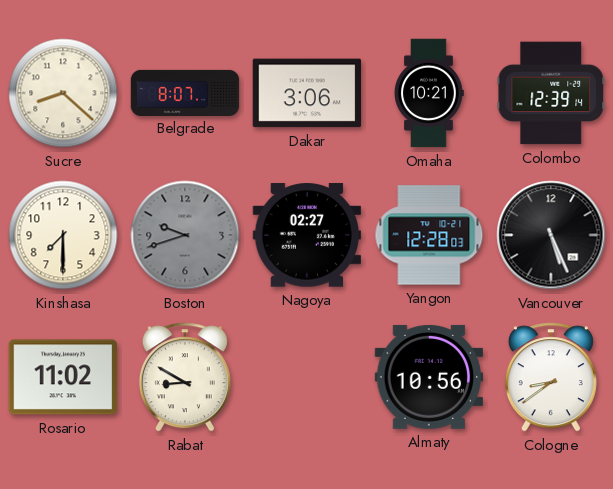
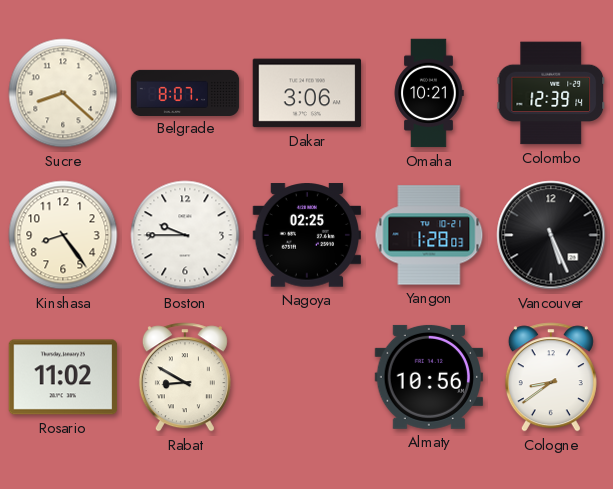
Kinshasa: 7:30 -> 8:24 (63, 235)
Boston: 9:42 -> 9:45 (185, 235)
Boston dial: grey -> white (185, 235)
Nagoya: 02:27 -> 02:25 (306, 235)
Yangon: 12:28 -> 1:28 (429, 235)
